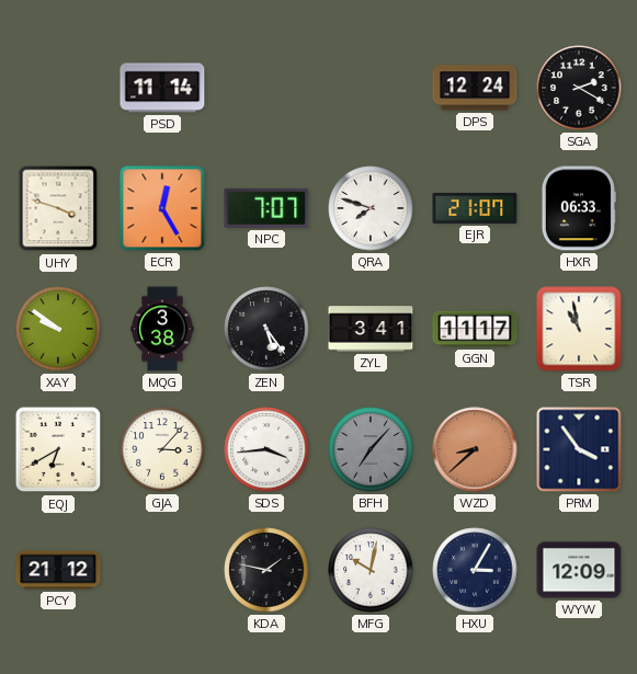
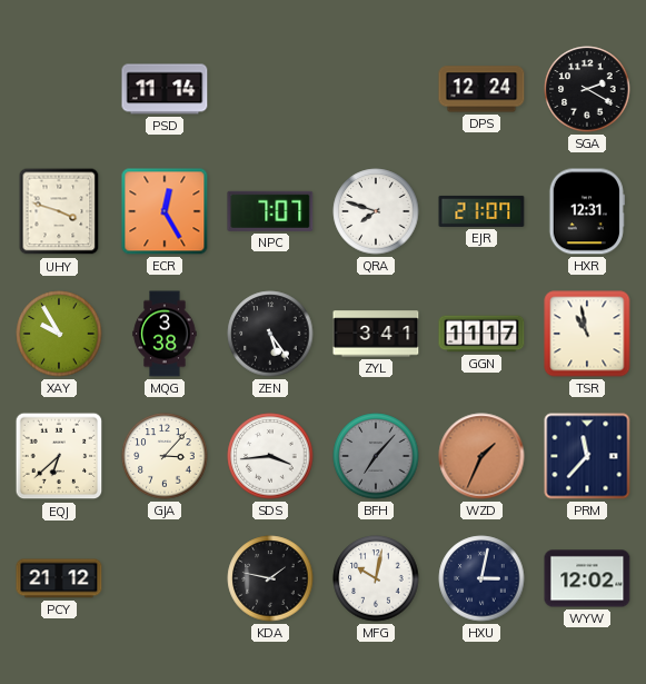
HXR: 06:33 -> 12:31 (587, 211)
XAY: 9:51 -> 9:55 (59, 334)
EQJ: 6:40 -> 6:38 (59, 456)
WZD: 8:38 -> 1:34 (481, 456)
PRM: 3:54 -> 11:37 (587, 456)
HXU: 3:05 -> 3:02 (481, 578)
WYW: 12:09 -> 12:02 (587, 578)
